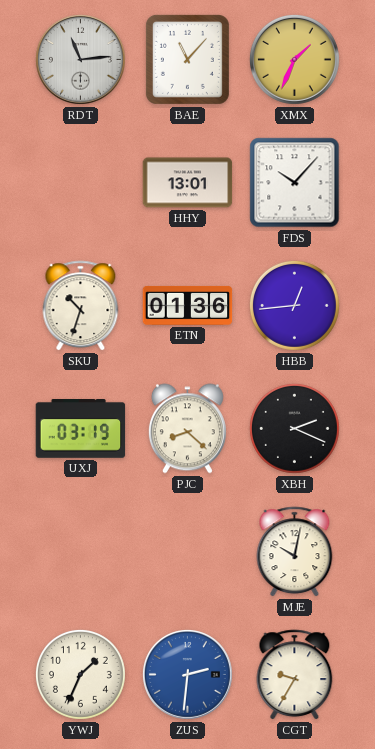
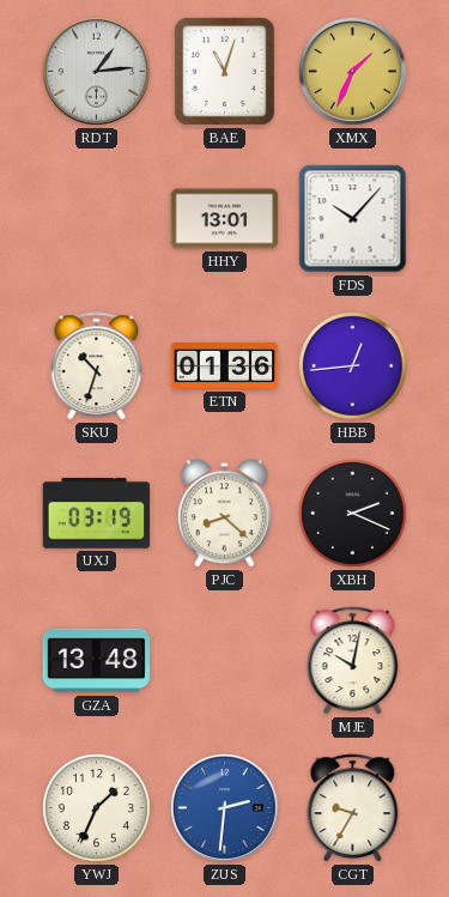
RDT: 11:14 -> 1:14 (96, 71)
BAE: 11:07 -> 11:03 (224, 71)
GZA: none -> 13:48 (97, 661)
